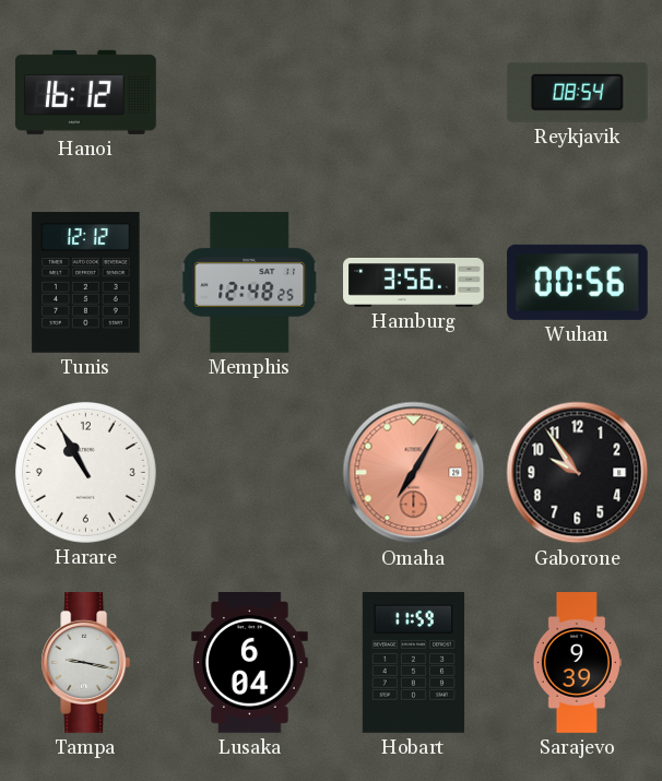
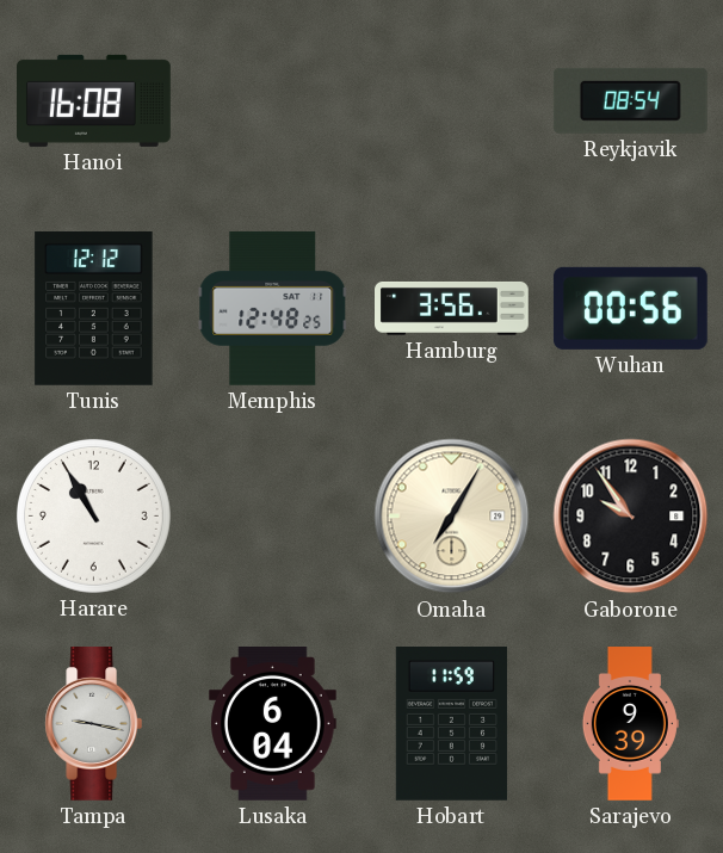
Hanoi: 16:12 -> 16:08 (94, 100)
Omaha dial: salmon -> cream (452, 517)
